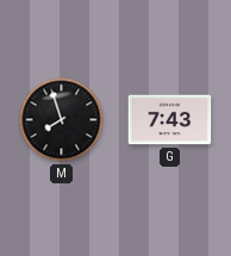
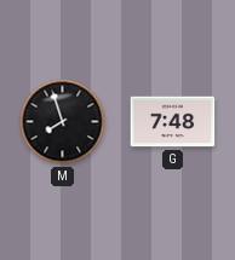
G: 7:43 -> 7:48 (173, 122)
